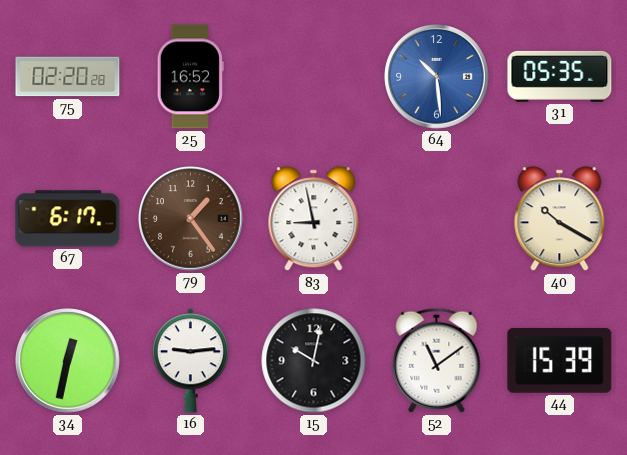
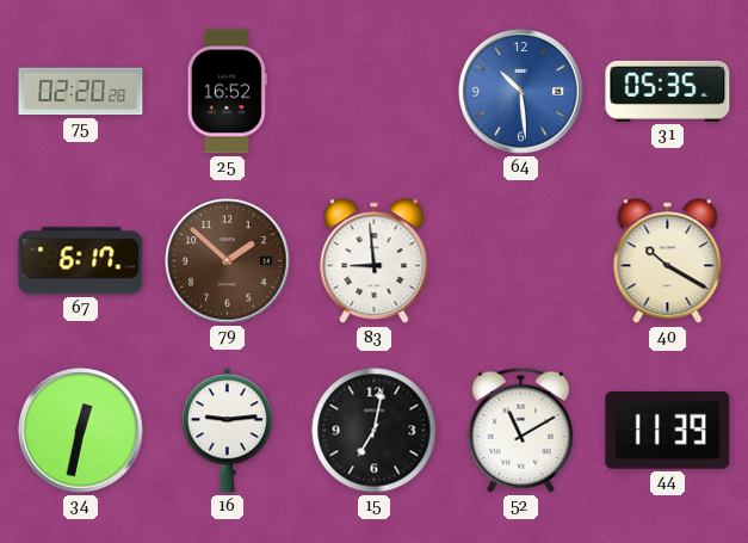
79: 1:24 -> 1:52 (228, 261)
83: 8:58 -> 8:59 (375, 261)
15: 10:02 -> 7:02 (375, 431)
52: 11:09 -> 11:10 (521, 430)
44: 15:39 -> 11:39 (668, 430)
